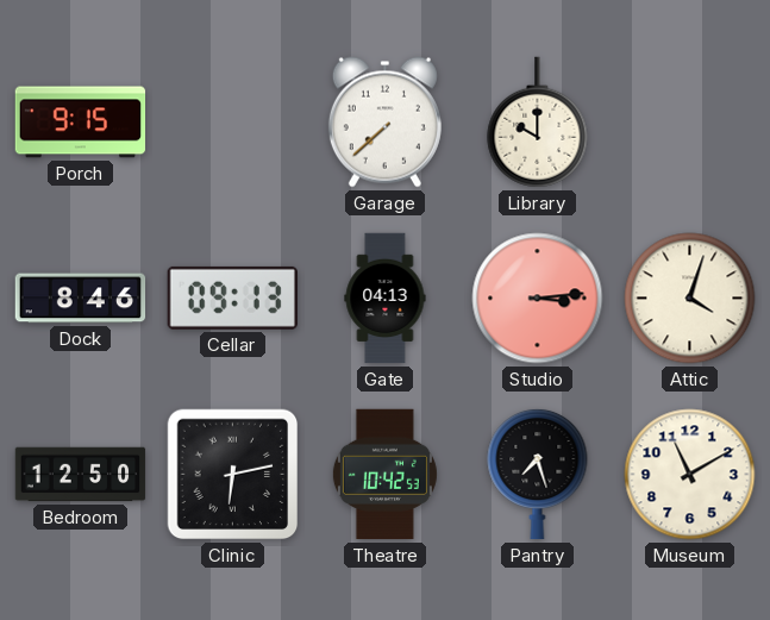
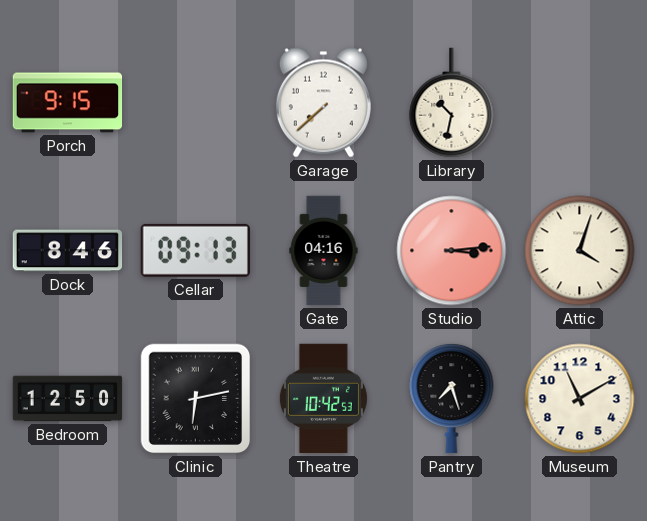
Library: 10:00 -> 10:32 (452, 103)
Gate: 04:13 -> 04:16 (324, 251)
